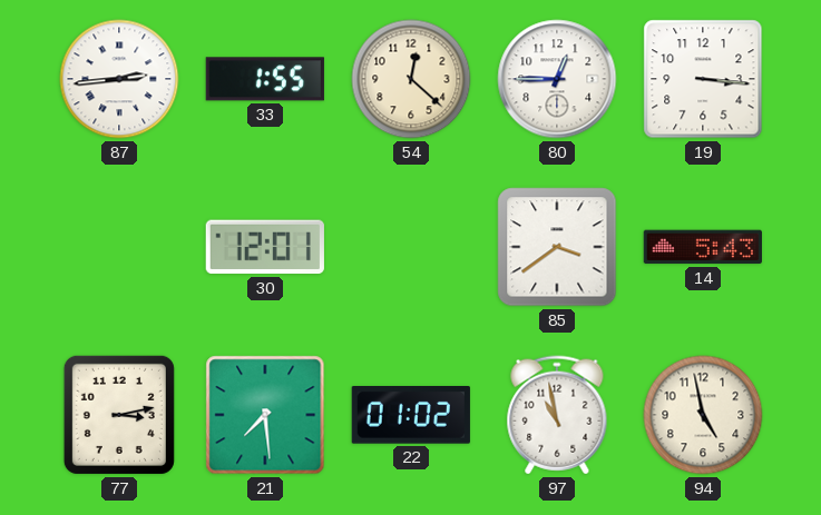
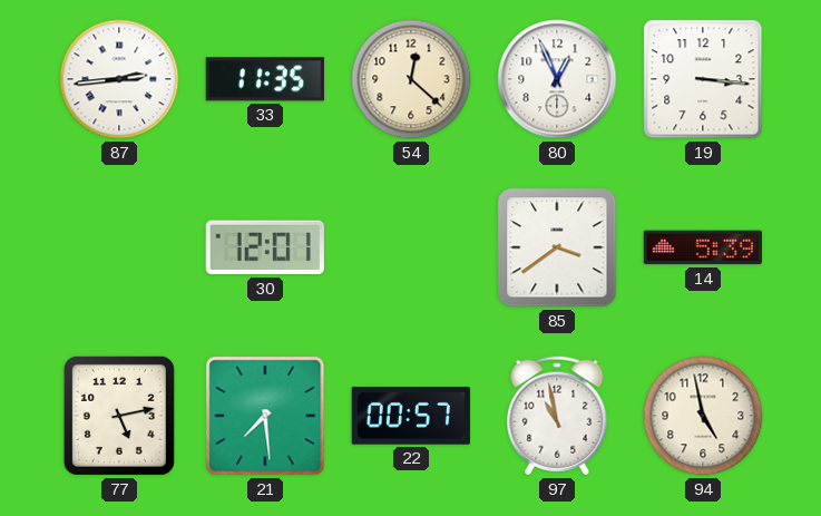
33: 1:55 -> 11:35 (265, 79)
80: 12:45 -> 12:56 (557, 79)
14: 5:43 -> 5:39 (703, 247)
77: 3:13 -> 5:13 (119, 416)
22: 01:02 -> 00:57 (411, 417)
